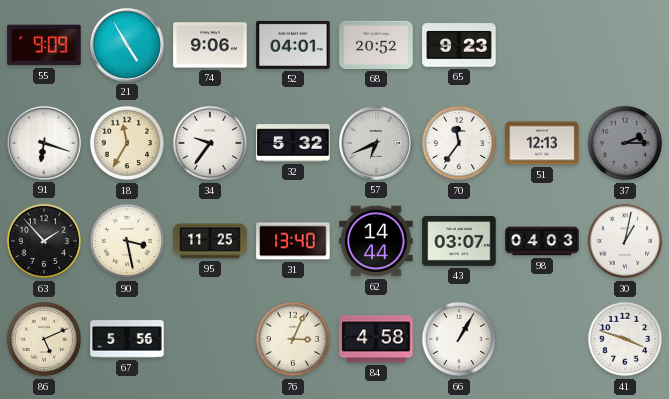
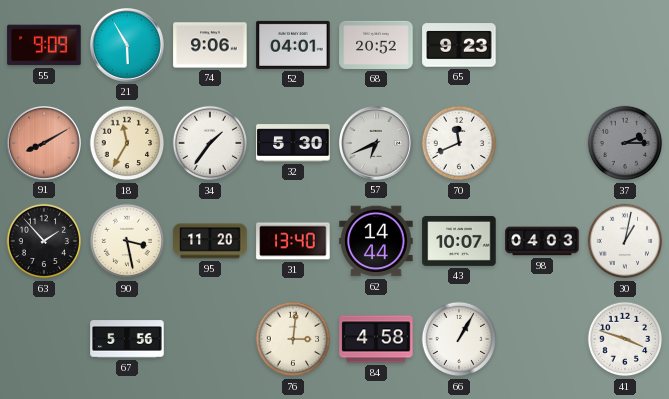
21: 4:55 -> 5:55 (128, 46)
91: 6:18 -> 8:10 (45, 144)
91 dial: white -> salmon (45, 144)
34: 9:36 -> 1:36 (210, 143)
32: 5:32 -> 5:30 (293, 143)
70: 11:36 -> 11:41 (459, 143)
51: 12:13 -> none (542, 143)
95: 11:25 -> 11:20 (210, 241)
43: 03:07 -> 10:07 (459, 241)
86: 5:11 -> none (44, 339)
76: 3:04 -> 3:01 (293, 339)
